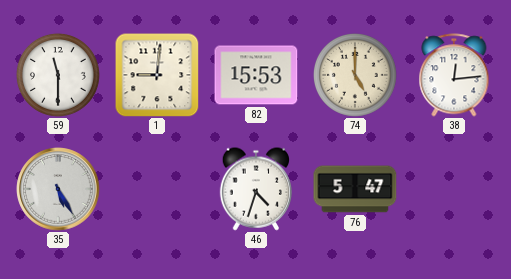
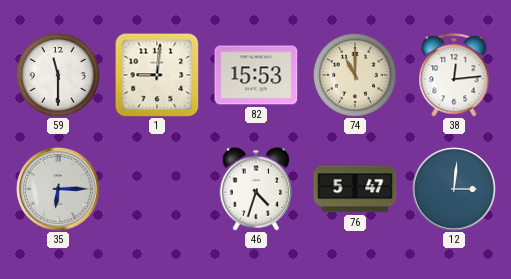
74: 5:00 -> 11:00 (355, 75)
35: 5:25 -> 6:15 (58, 189)
12: none -> 3:01 (454, 189)
